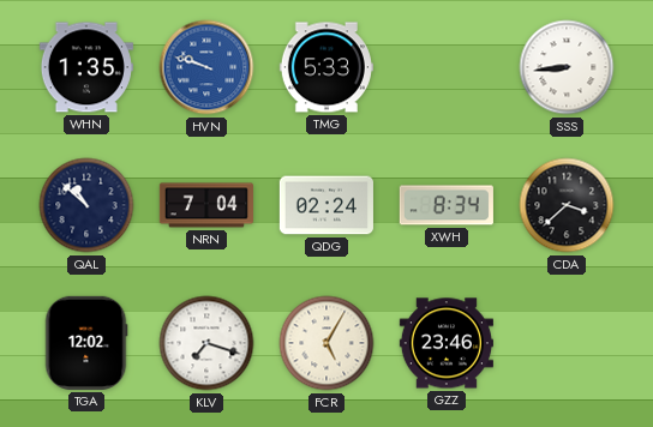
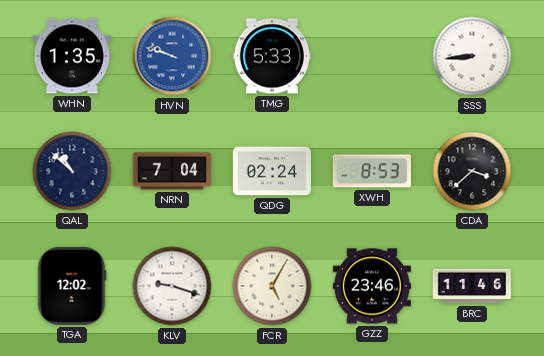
XWH: 8:34 -> 8:53 (372, 171)
KLV: 7:18 -> 9:18 (172, 286)
BRC: none -> 11:46 (472, 286)
